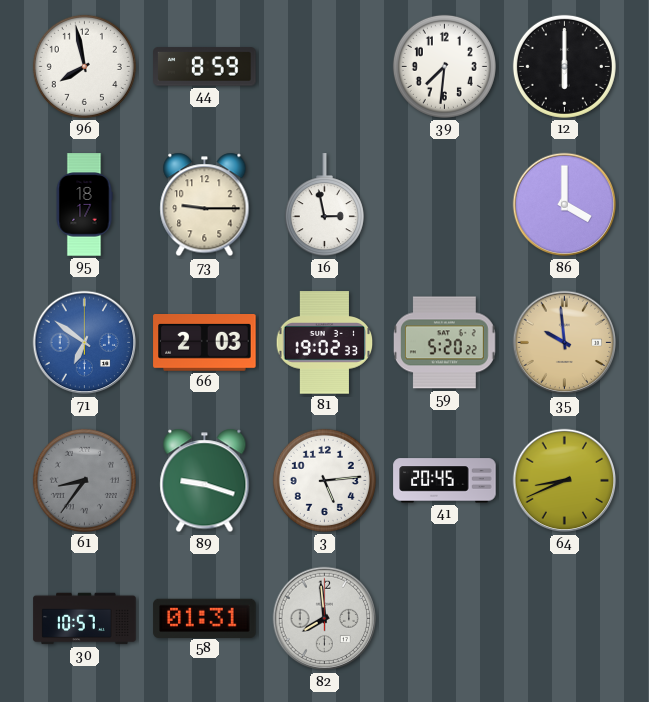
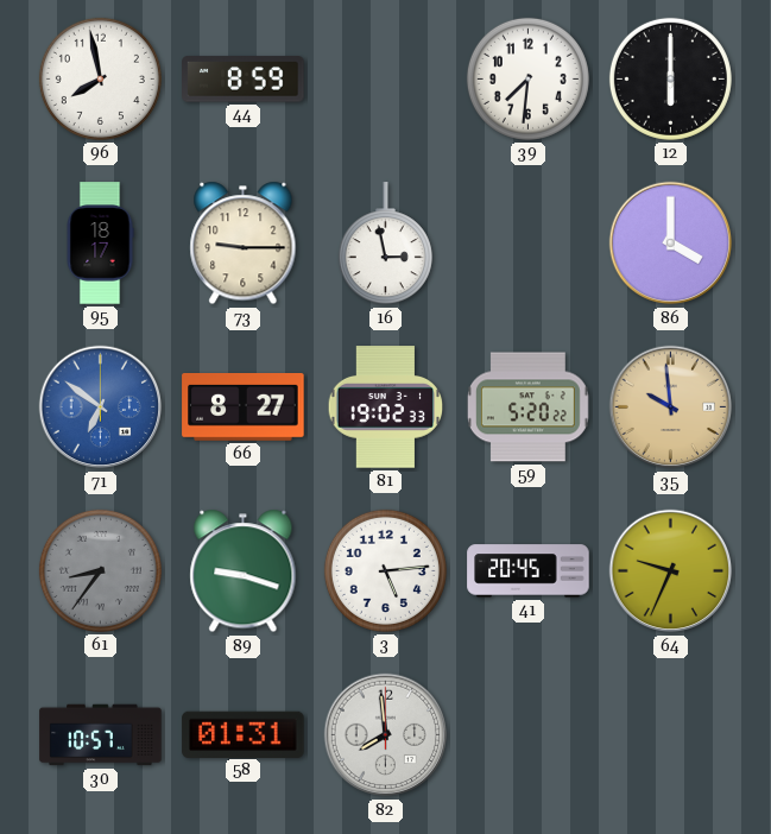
66: 2:03 -> 8:27 (244, 407)
64: 8:41 -> 9:34 (671, 571)
